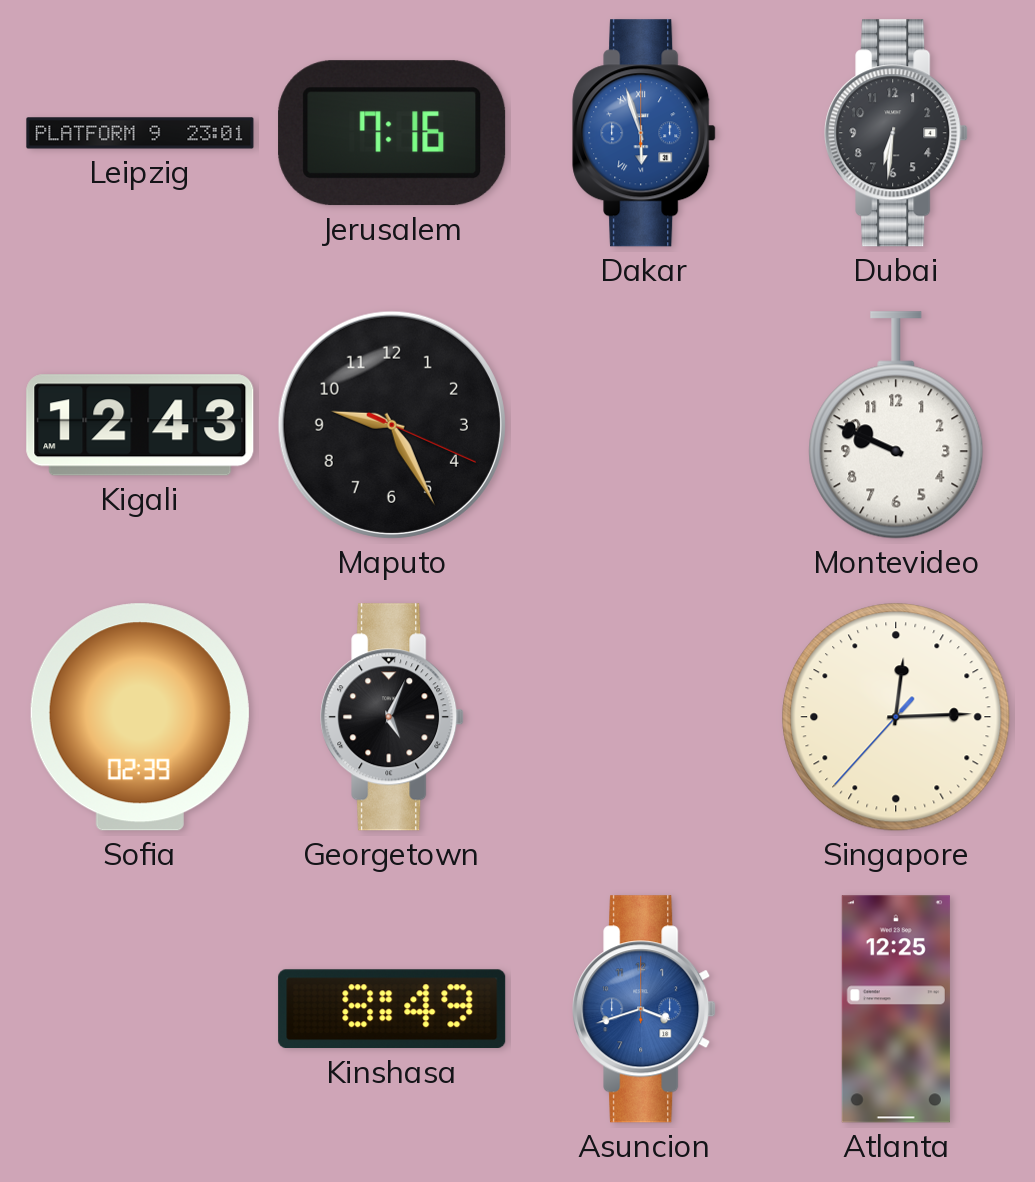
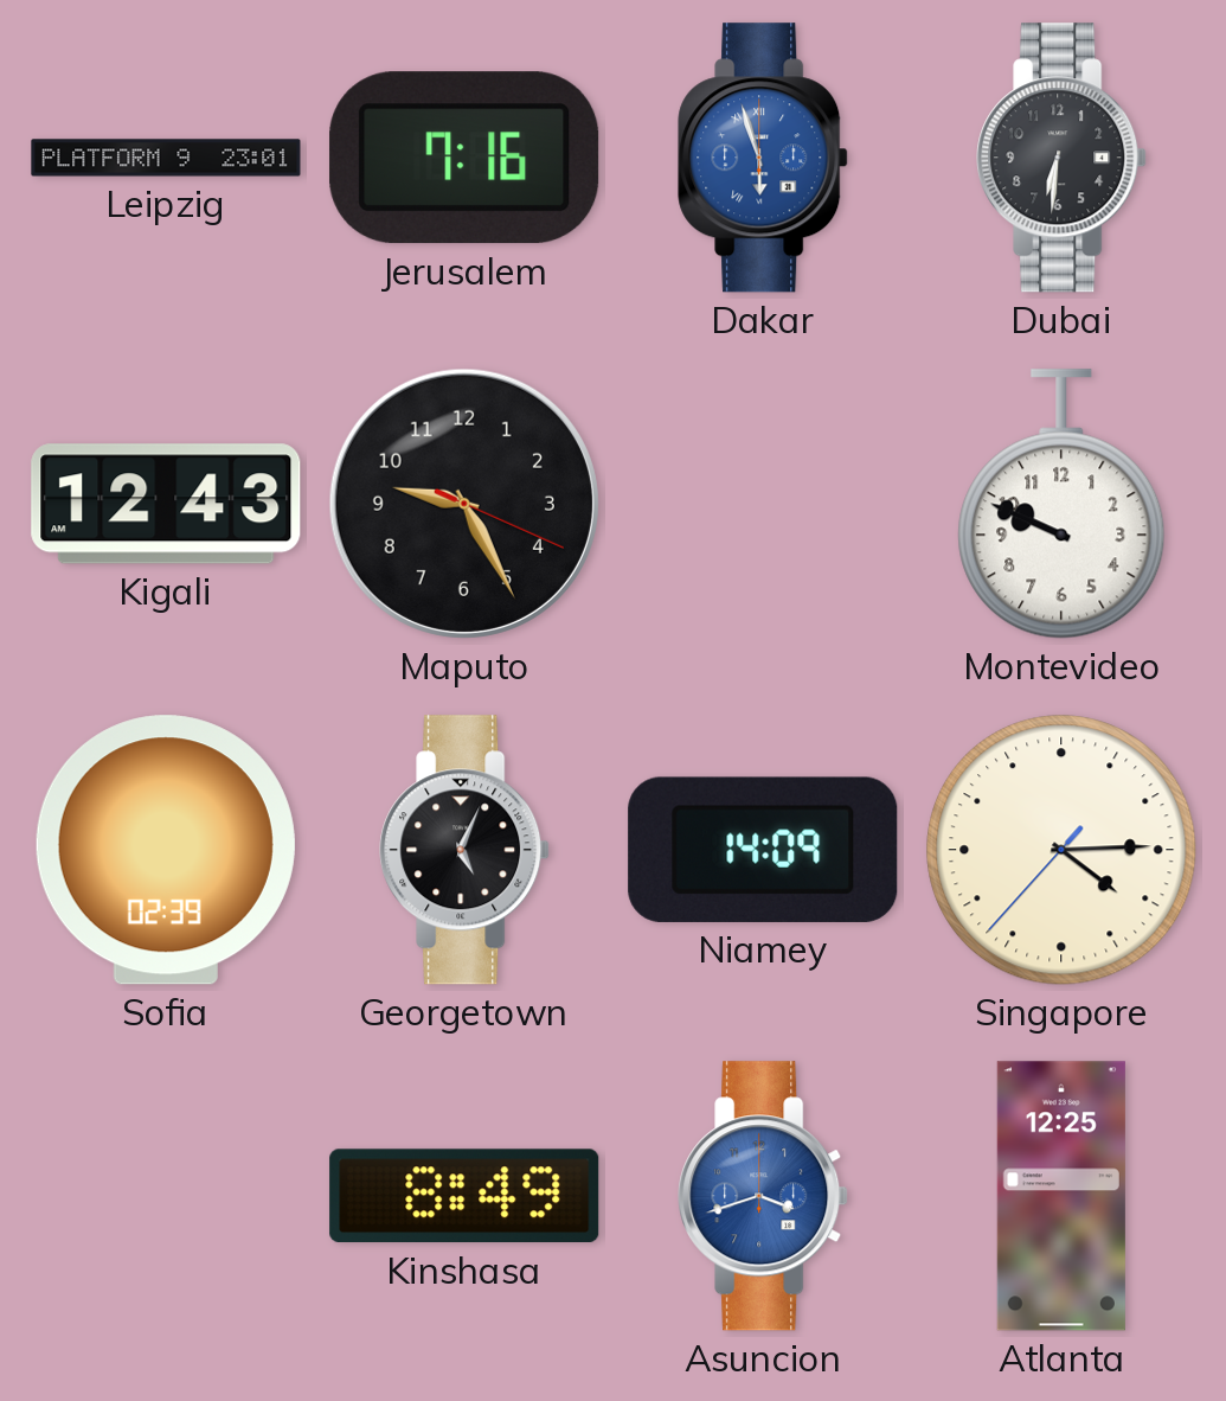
Niamey: none -> 14:09 (763, 850)
Singapore: 12:14 -> 4:14 (1061, 850)
